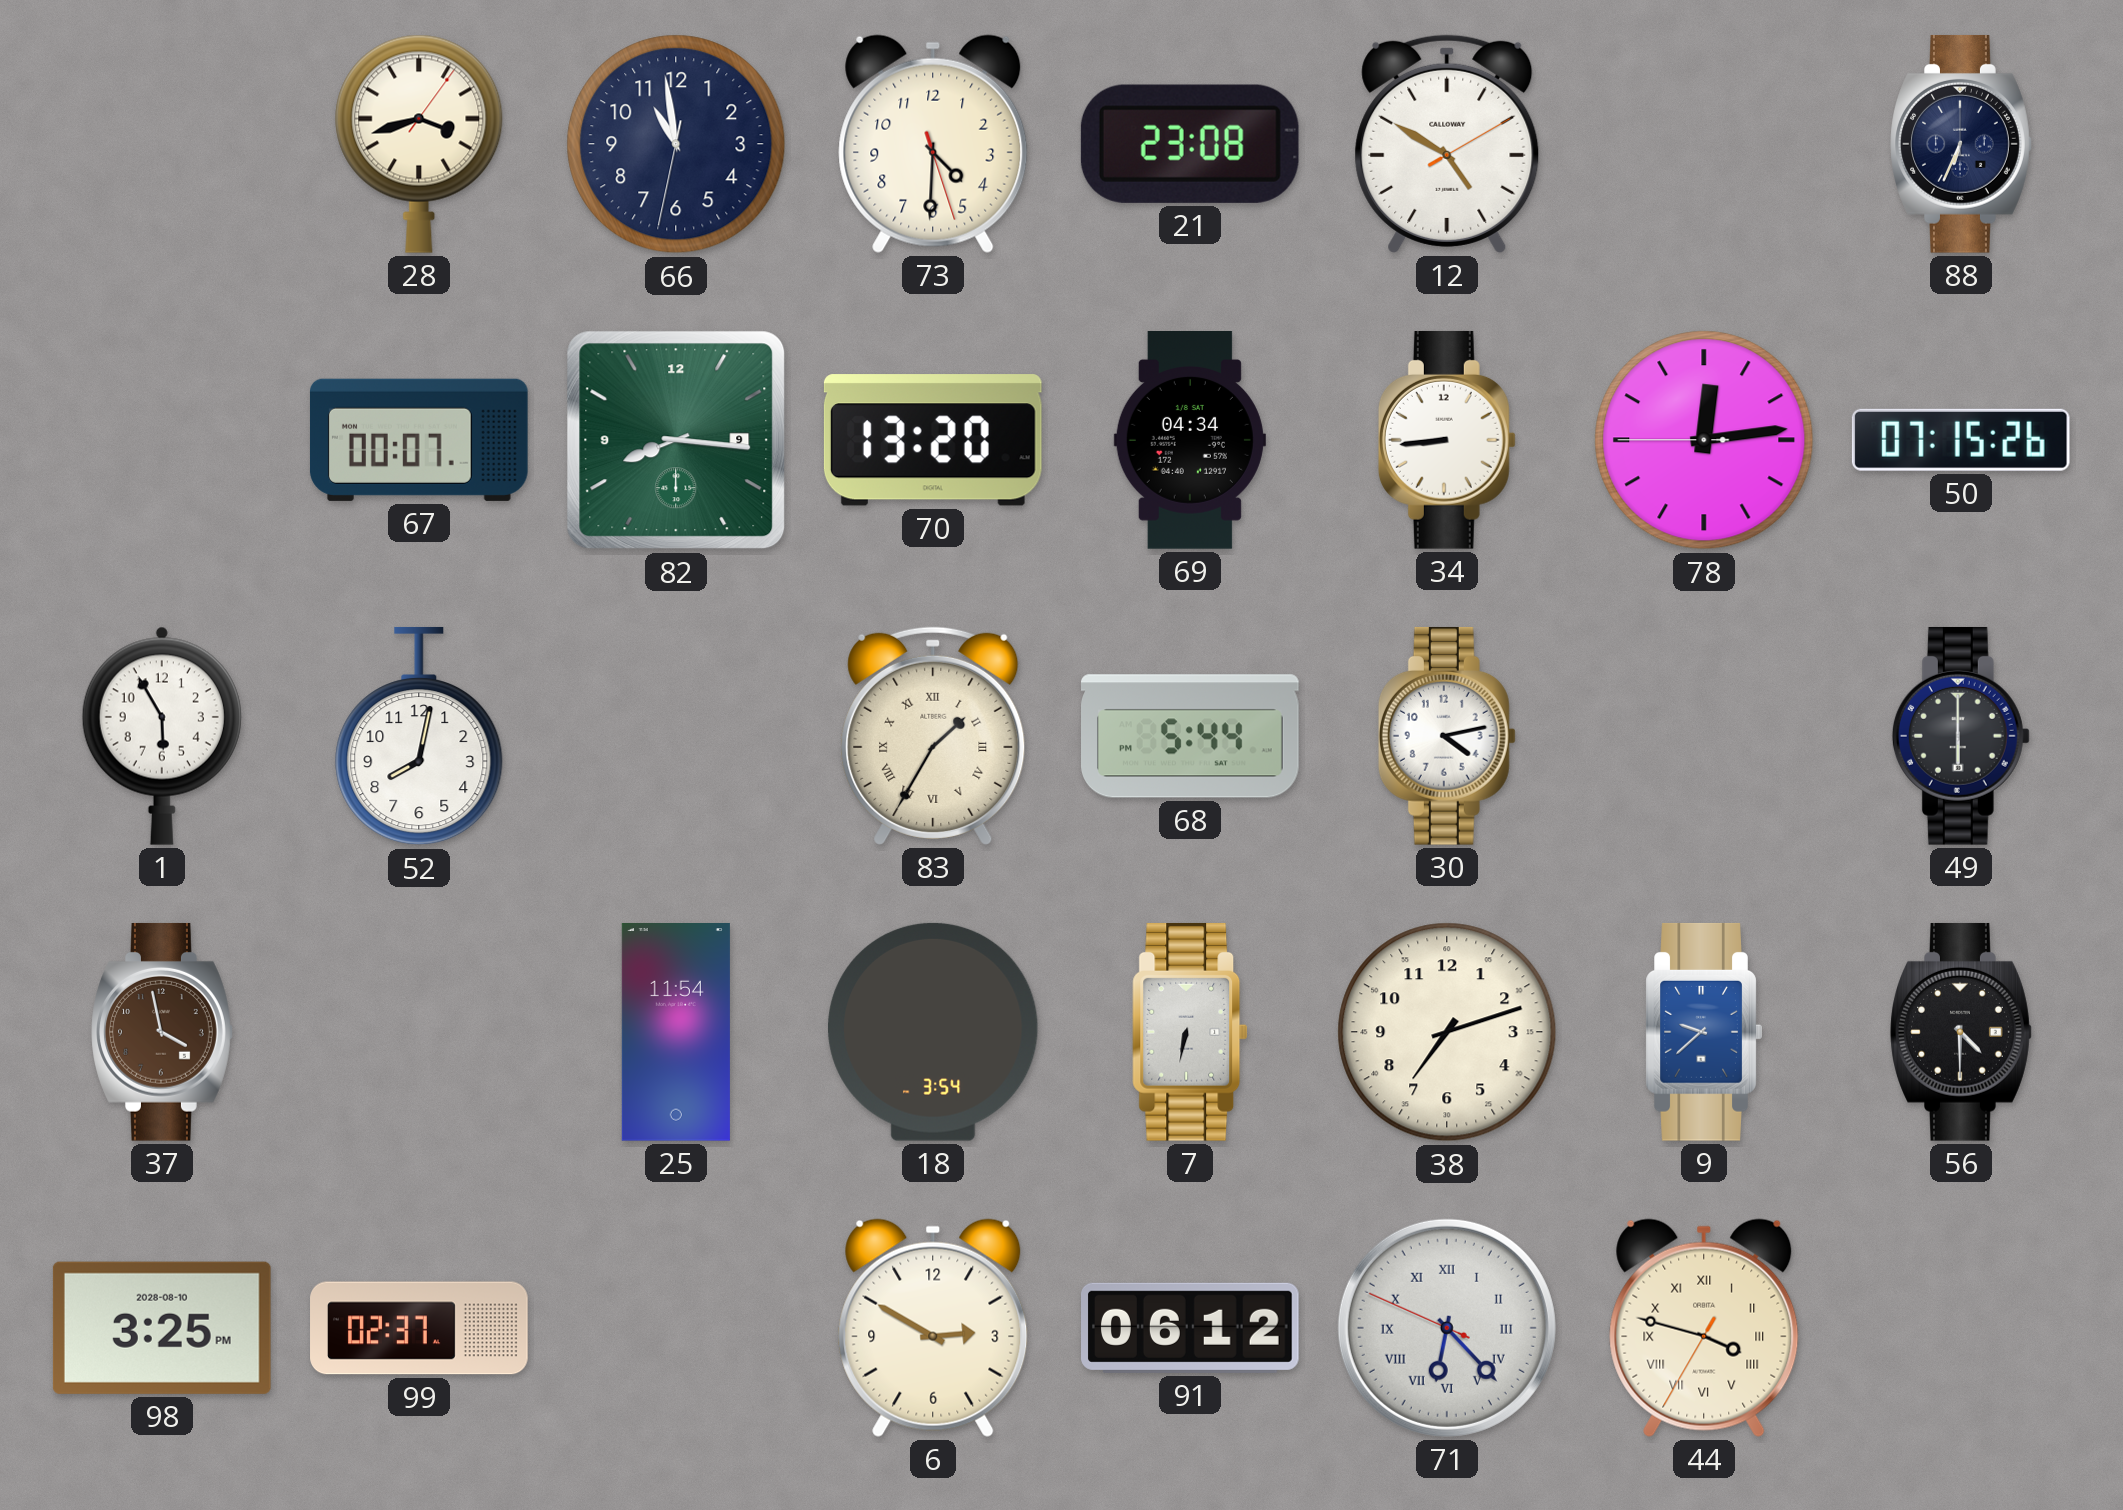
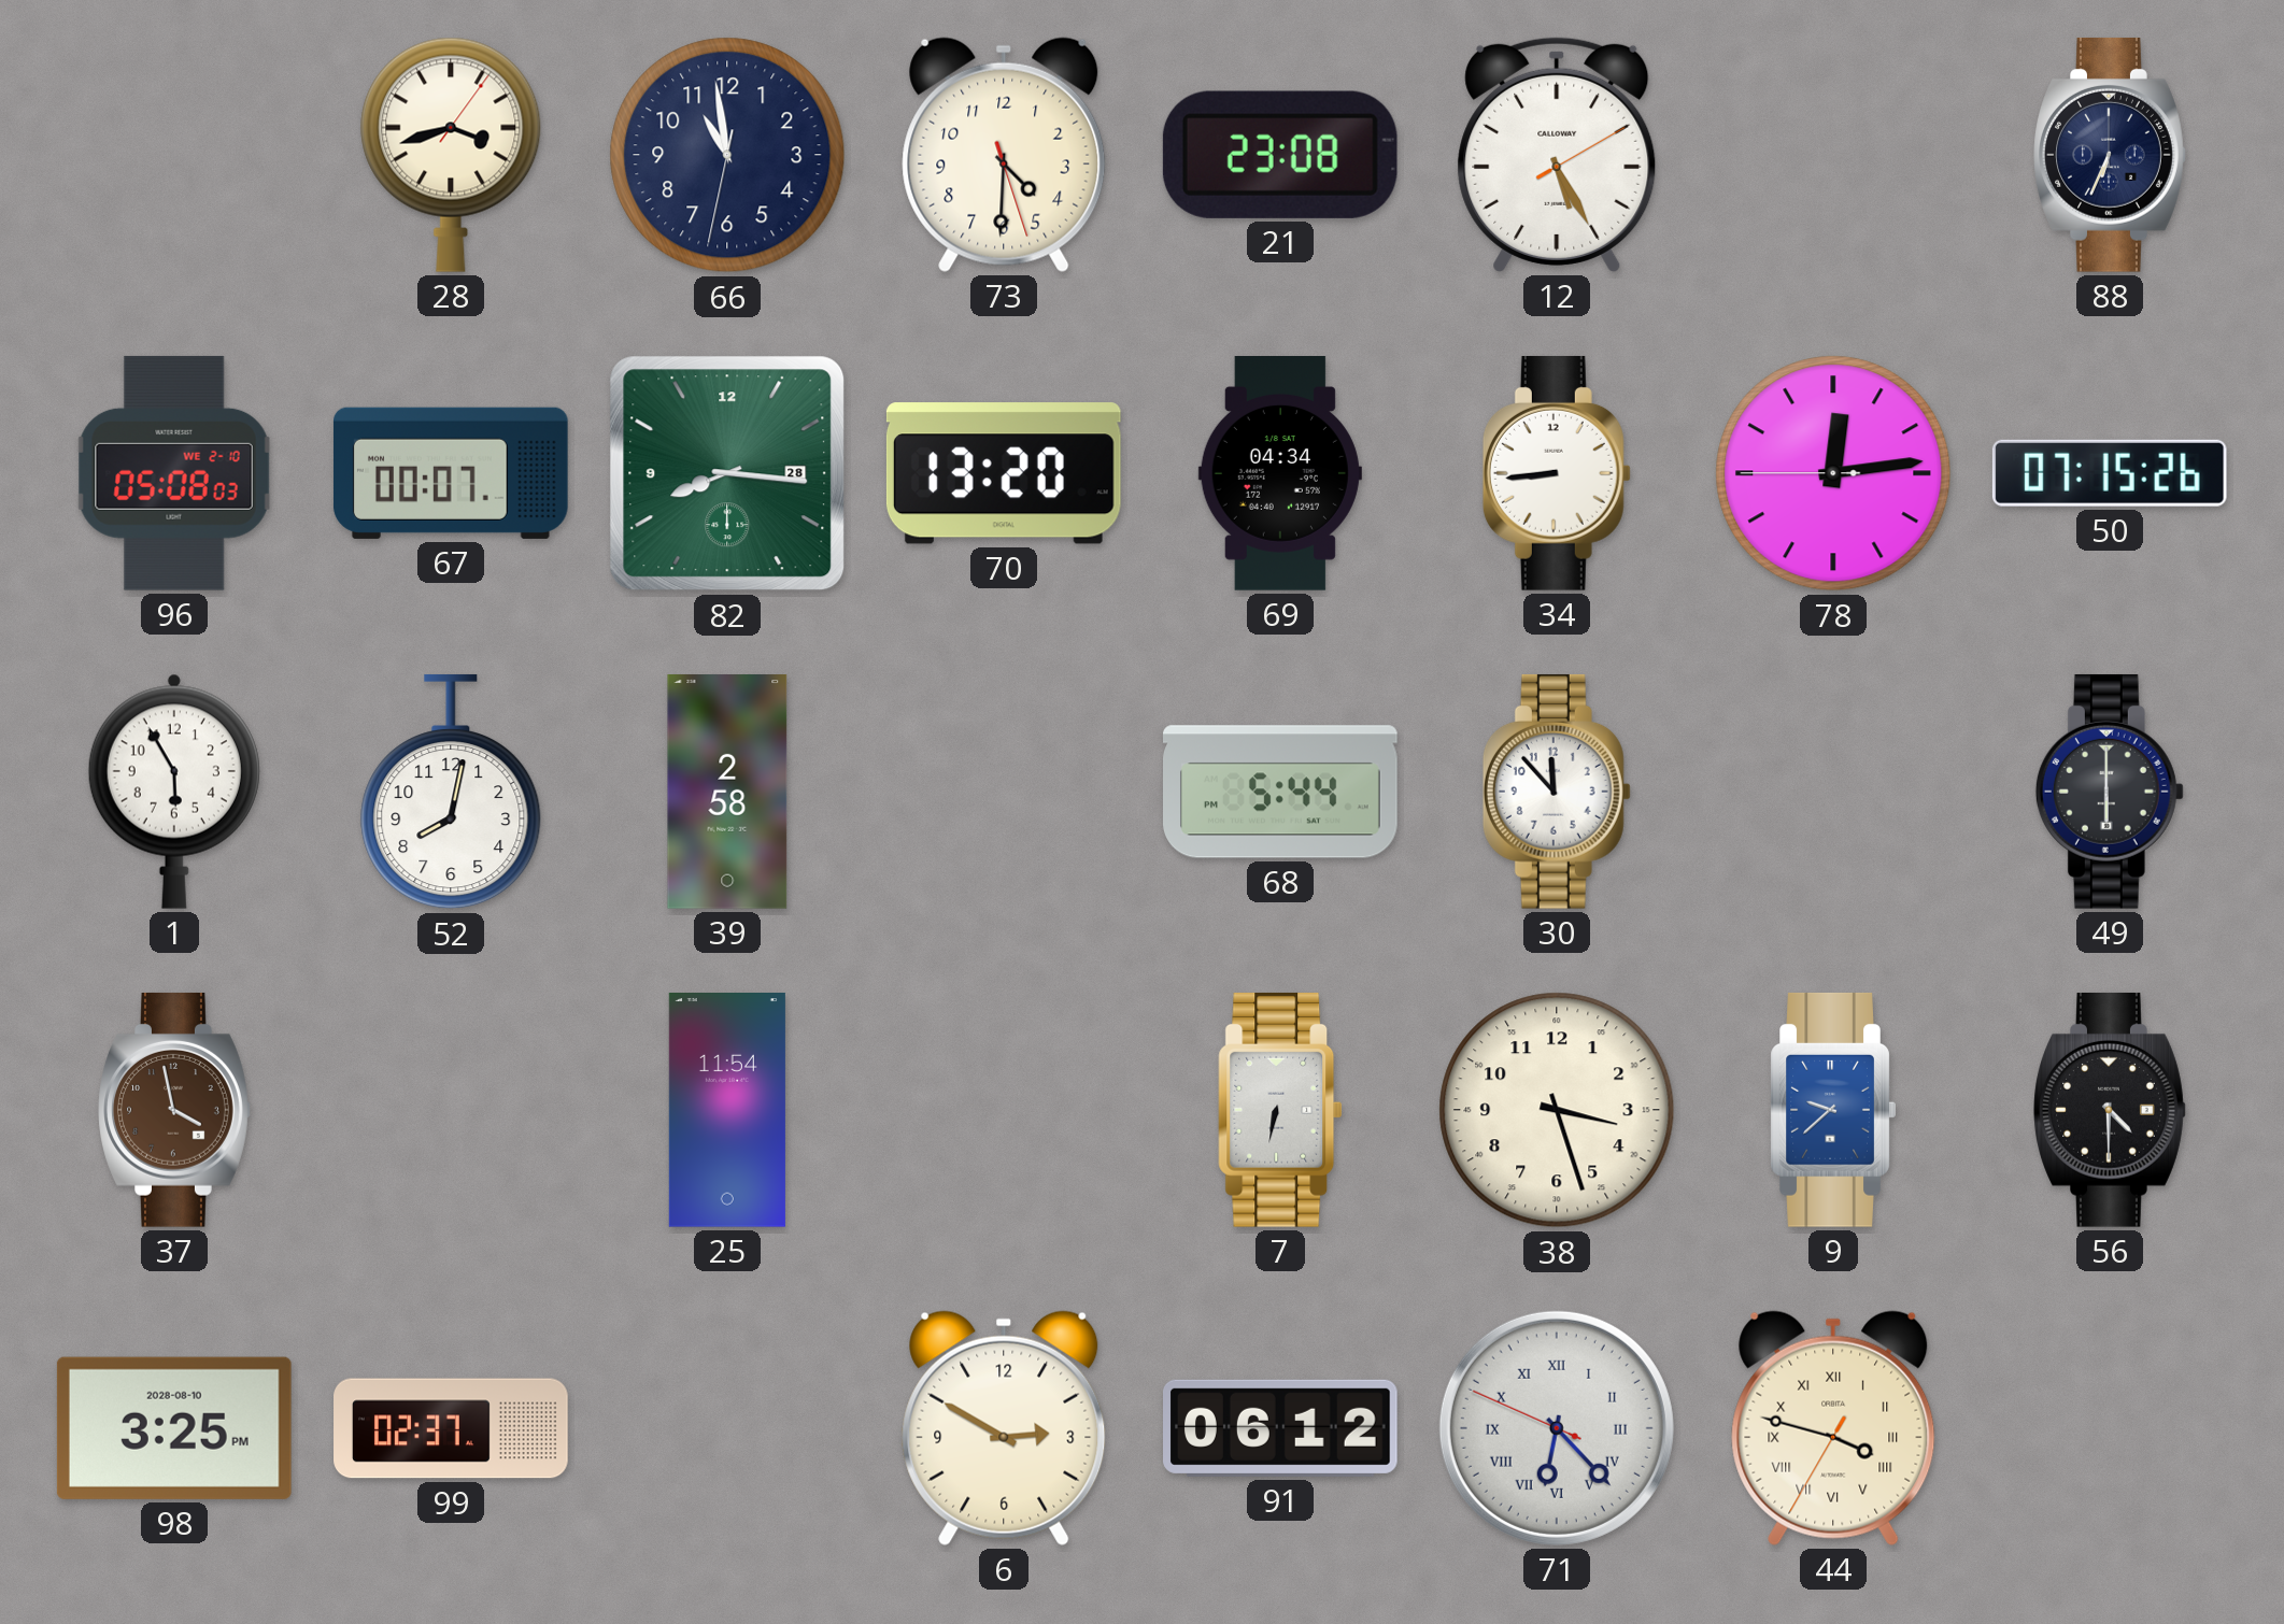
12: 4:50 -> 5:25 (1557, 155)
96: none -> 05:08 (174, 473)
82 date: 9 -> 28 (727, 473)
39: none -> 2:58 (727, 793)
83: 1:35 -> none (933, 736)
30: 4:13 -> 11:53 (1557, 792)
18: 3:54 -> none (933, 1032)
38: 7:12 -> 3:27 (1557, 1110)
